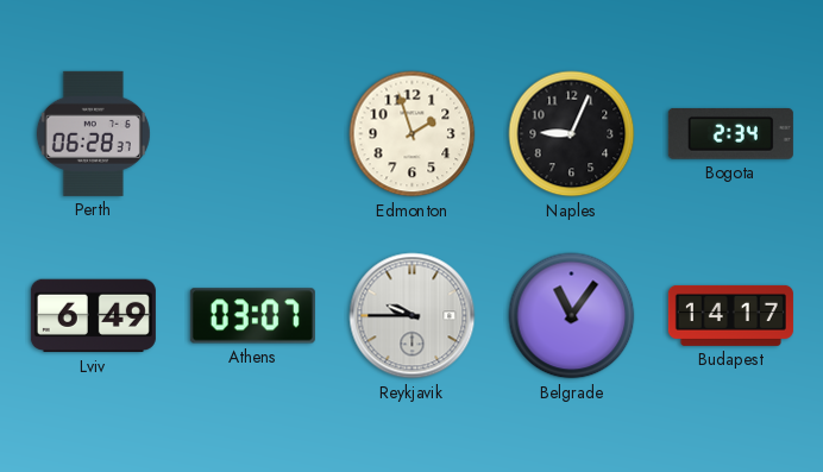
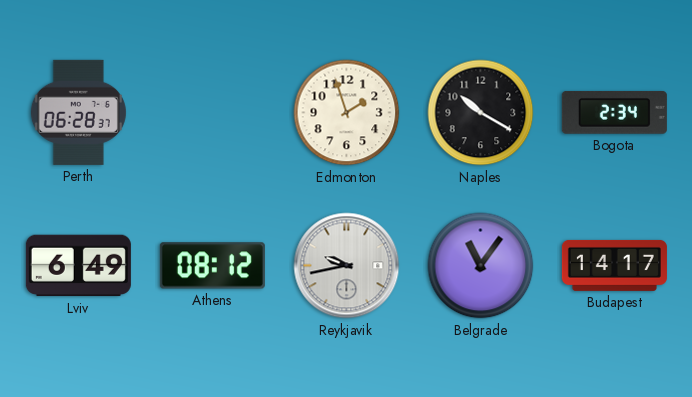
Naples: 9:04 -> 10:20 (481, 113)
Athens: 03:07 -> 08:12 (212, 266)
Reykjavik: 9:45 -> 9:43 (347, 266)
